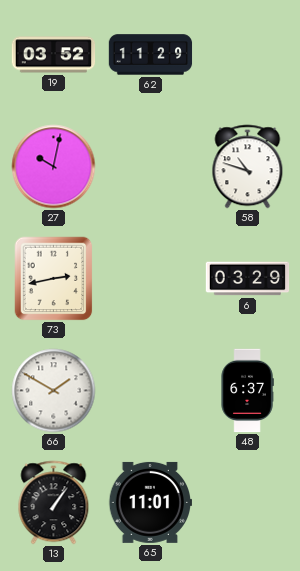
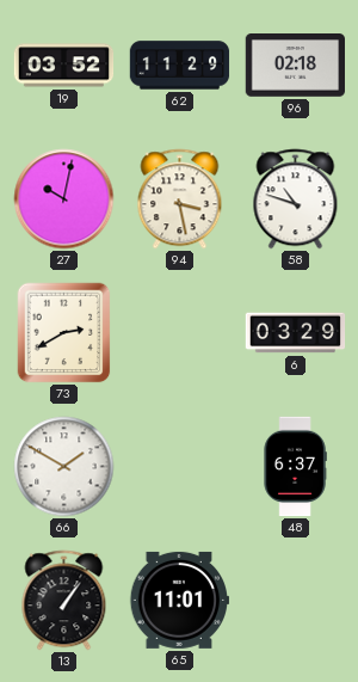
96: none -> 02:18 (295, 66)
94: none -> 3:28 (180, 199)
73: 2:43 -> 2:40 (64, 333)
